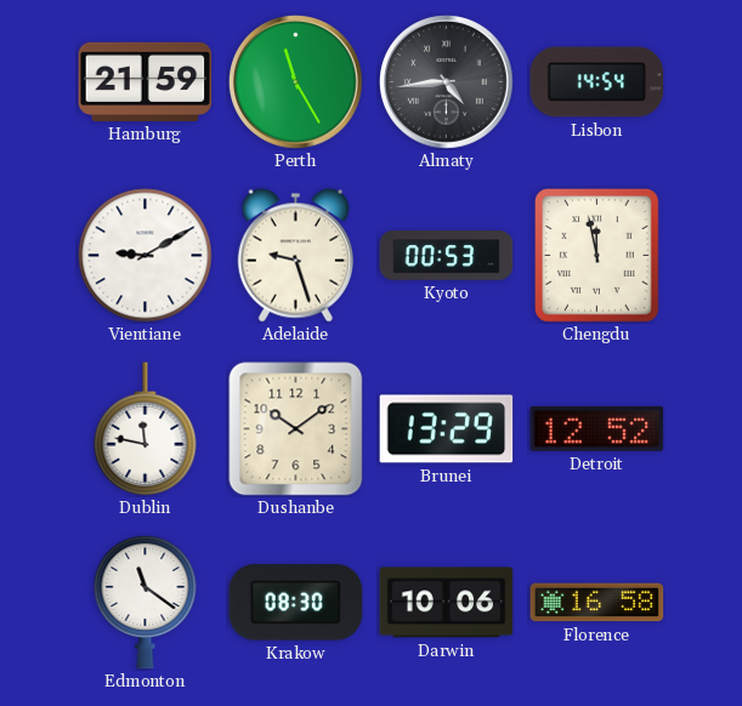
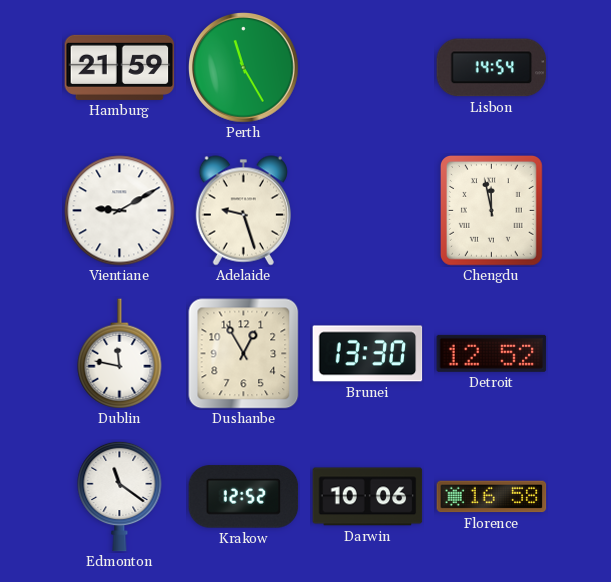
Almaty: 4:44 -> none (447, 82)
Kyoto: 00:53 -> none (447, 256)
Dushanbe: 10:09 -> 12:55 (244, 354)
Brunei: 13:29 -> 13:30 (368, 354)
Krakow: 08:30 -> 12:52 (244, 497)
